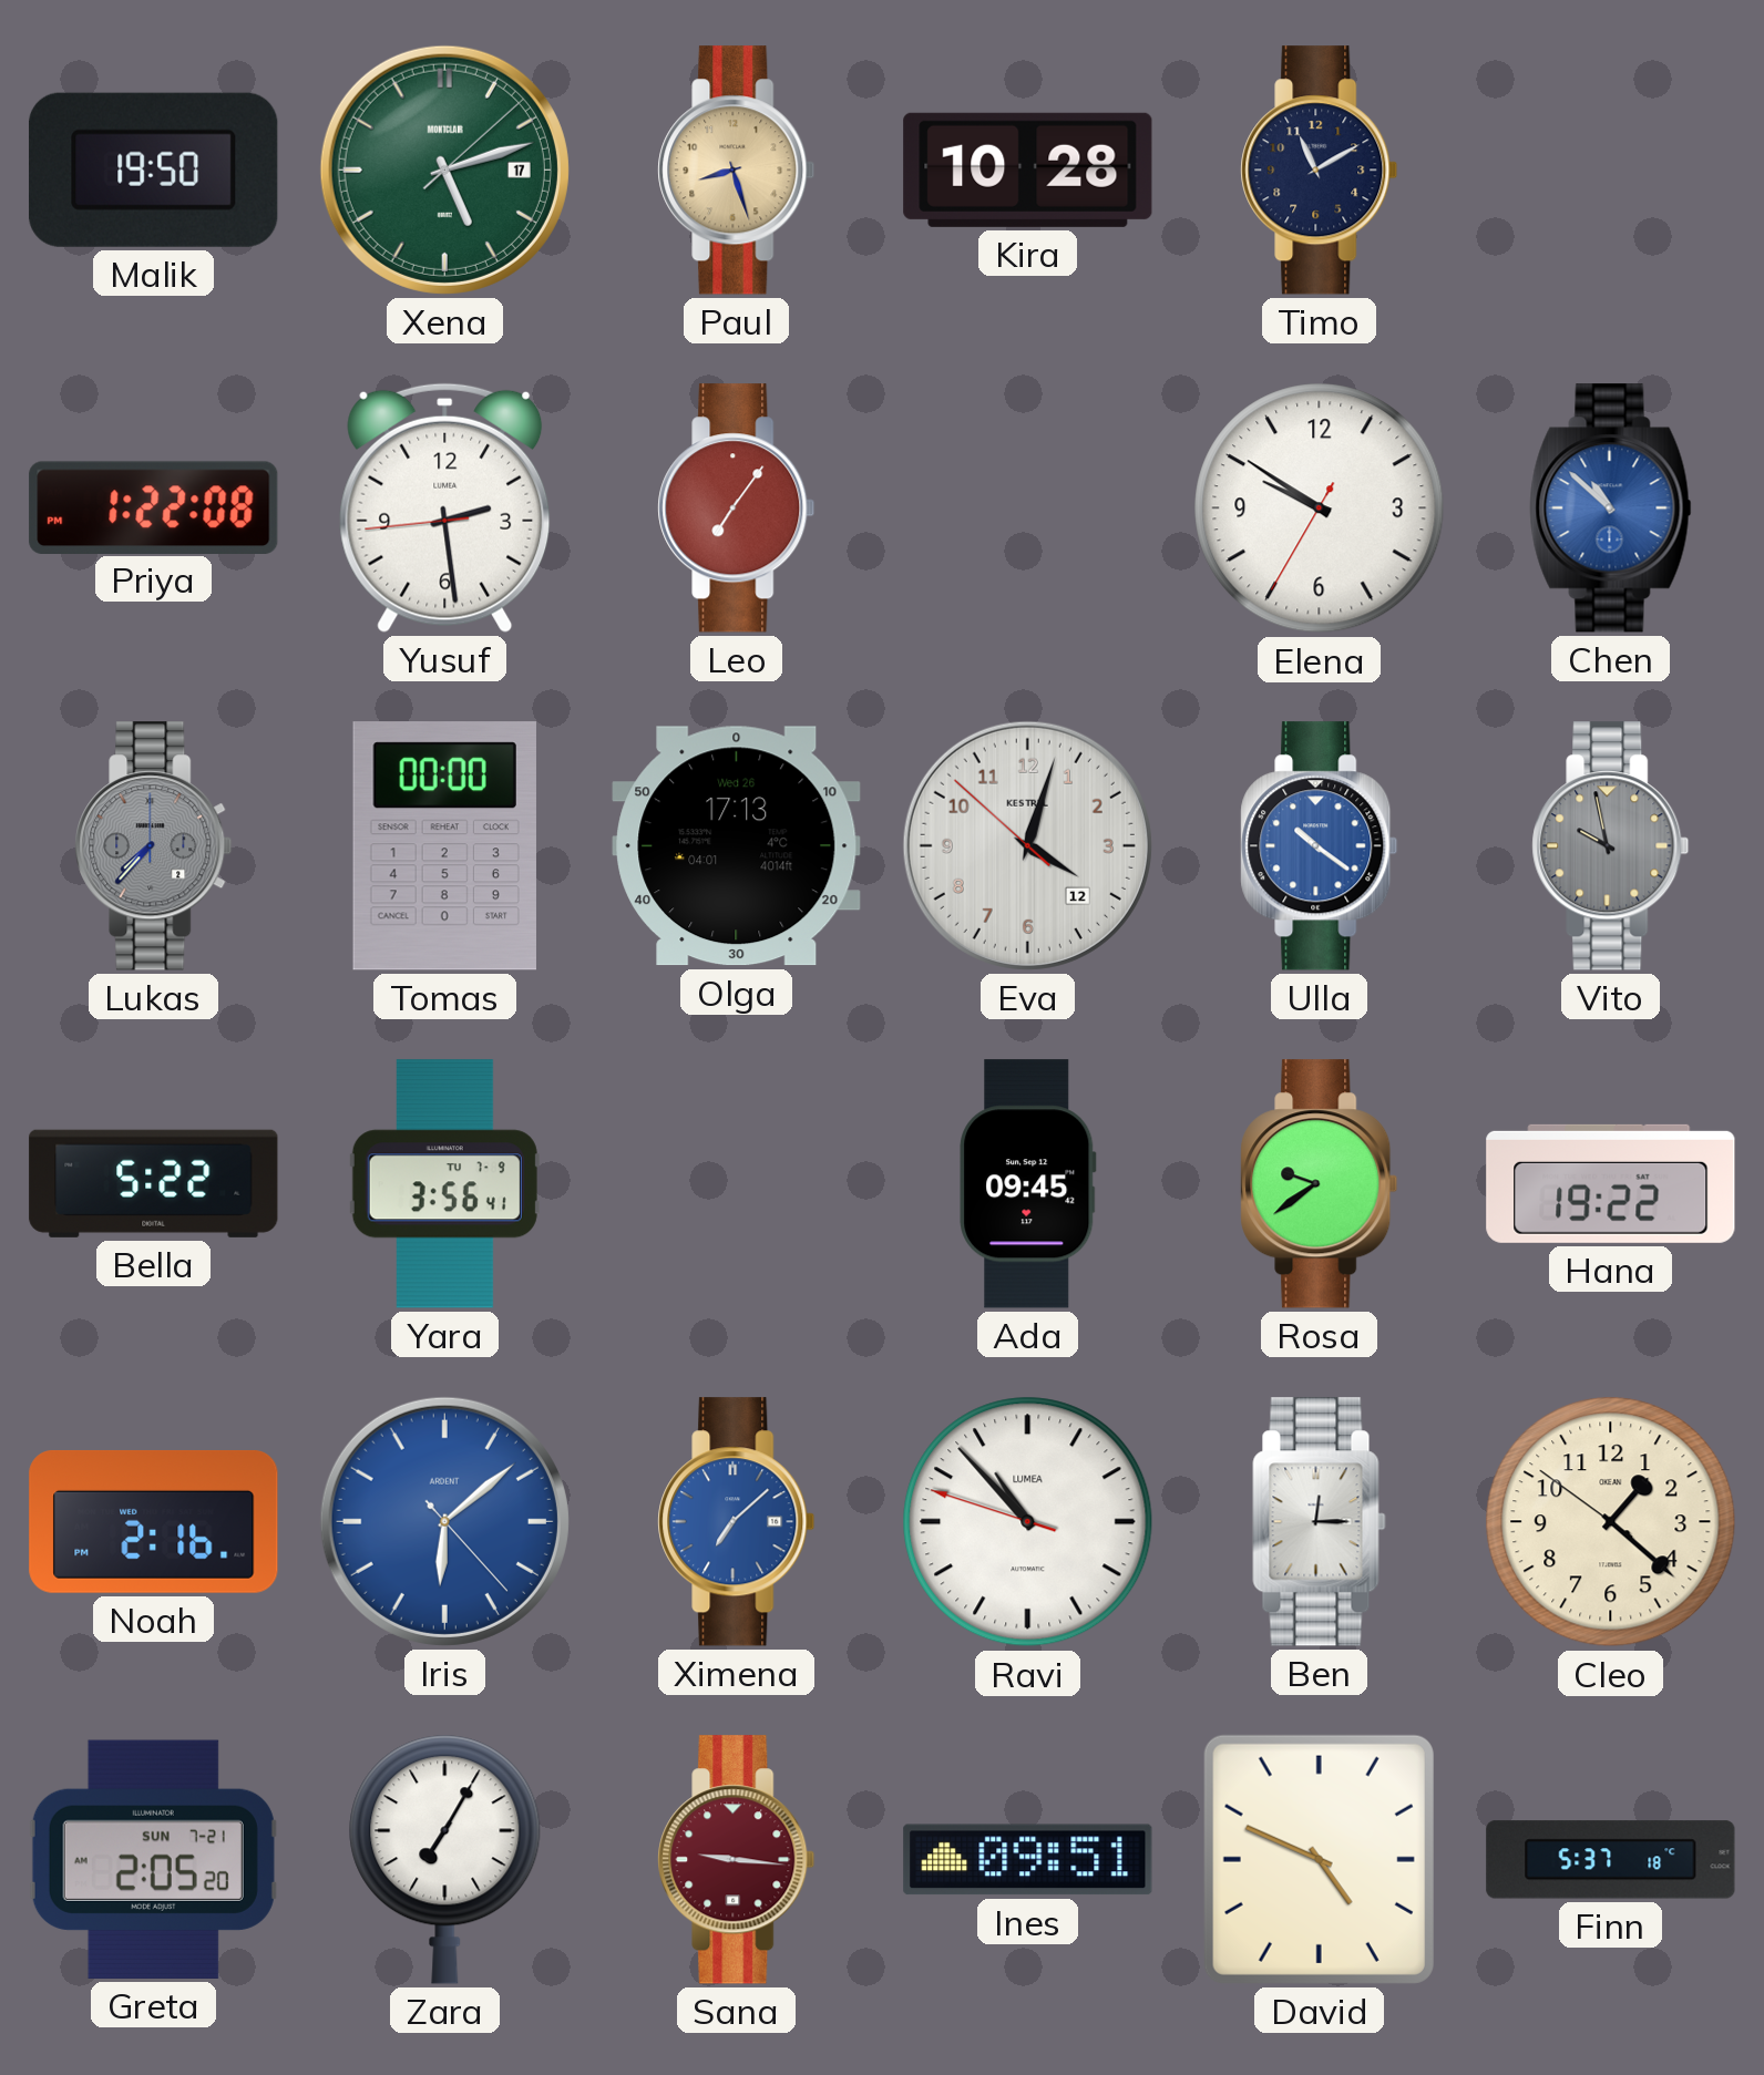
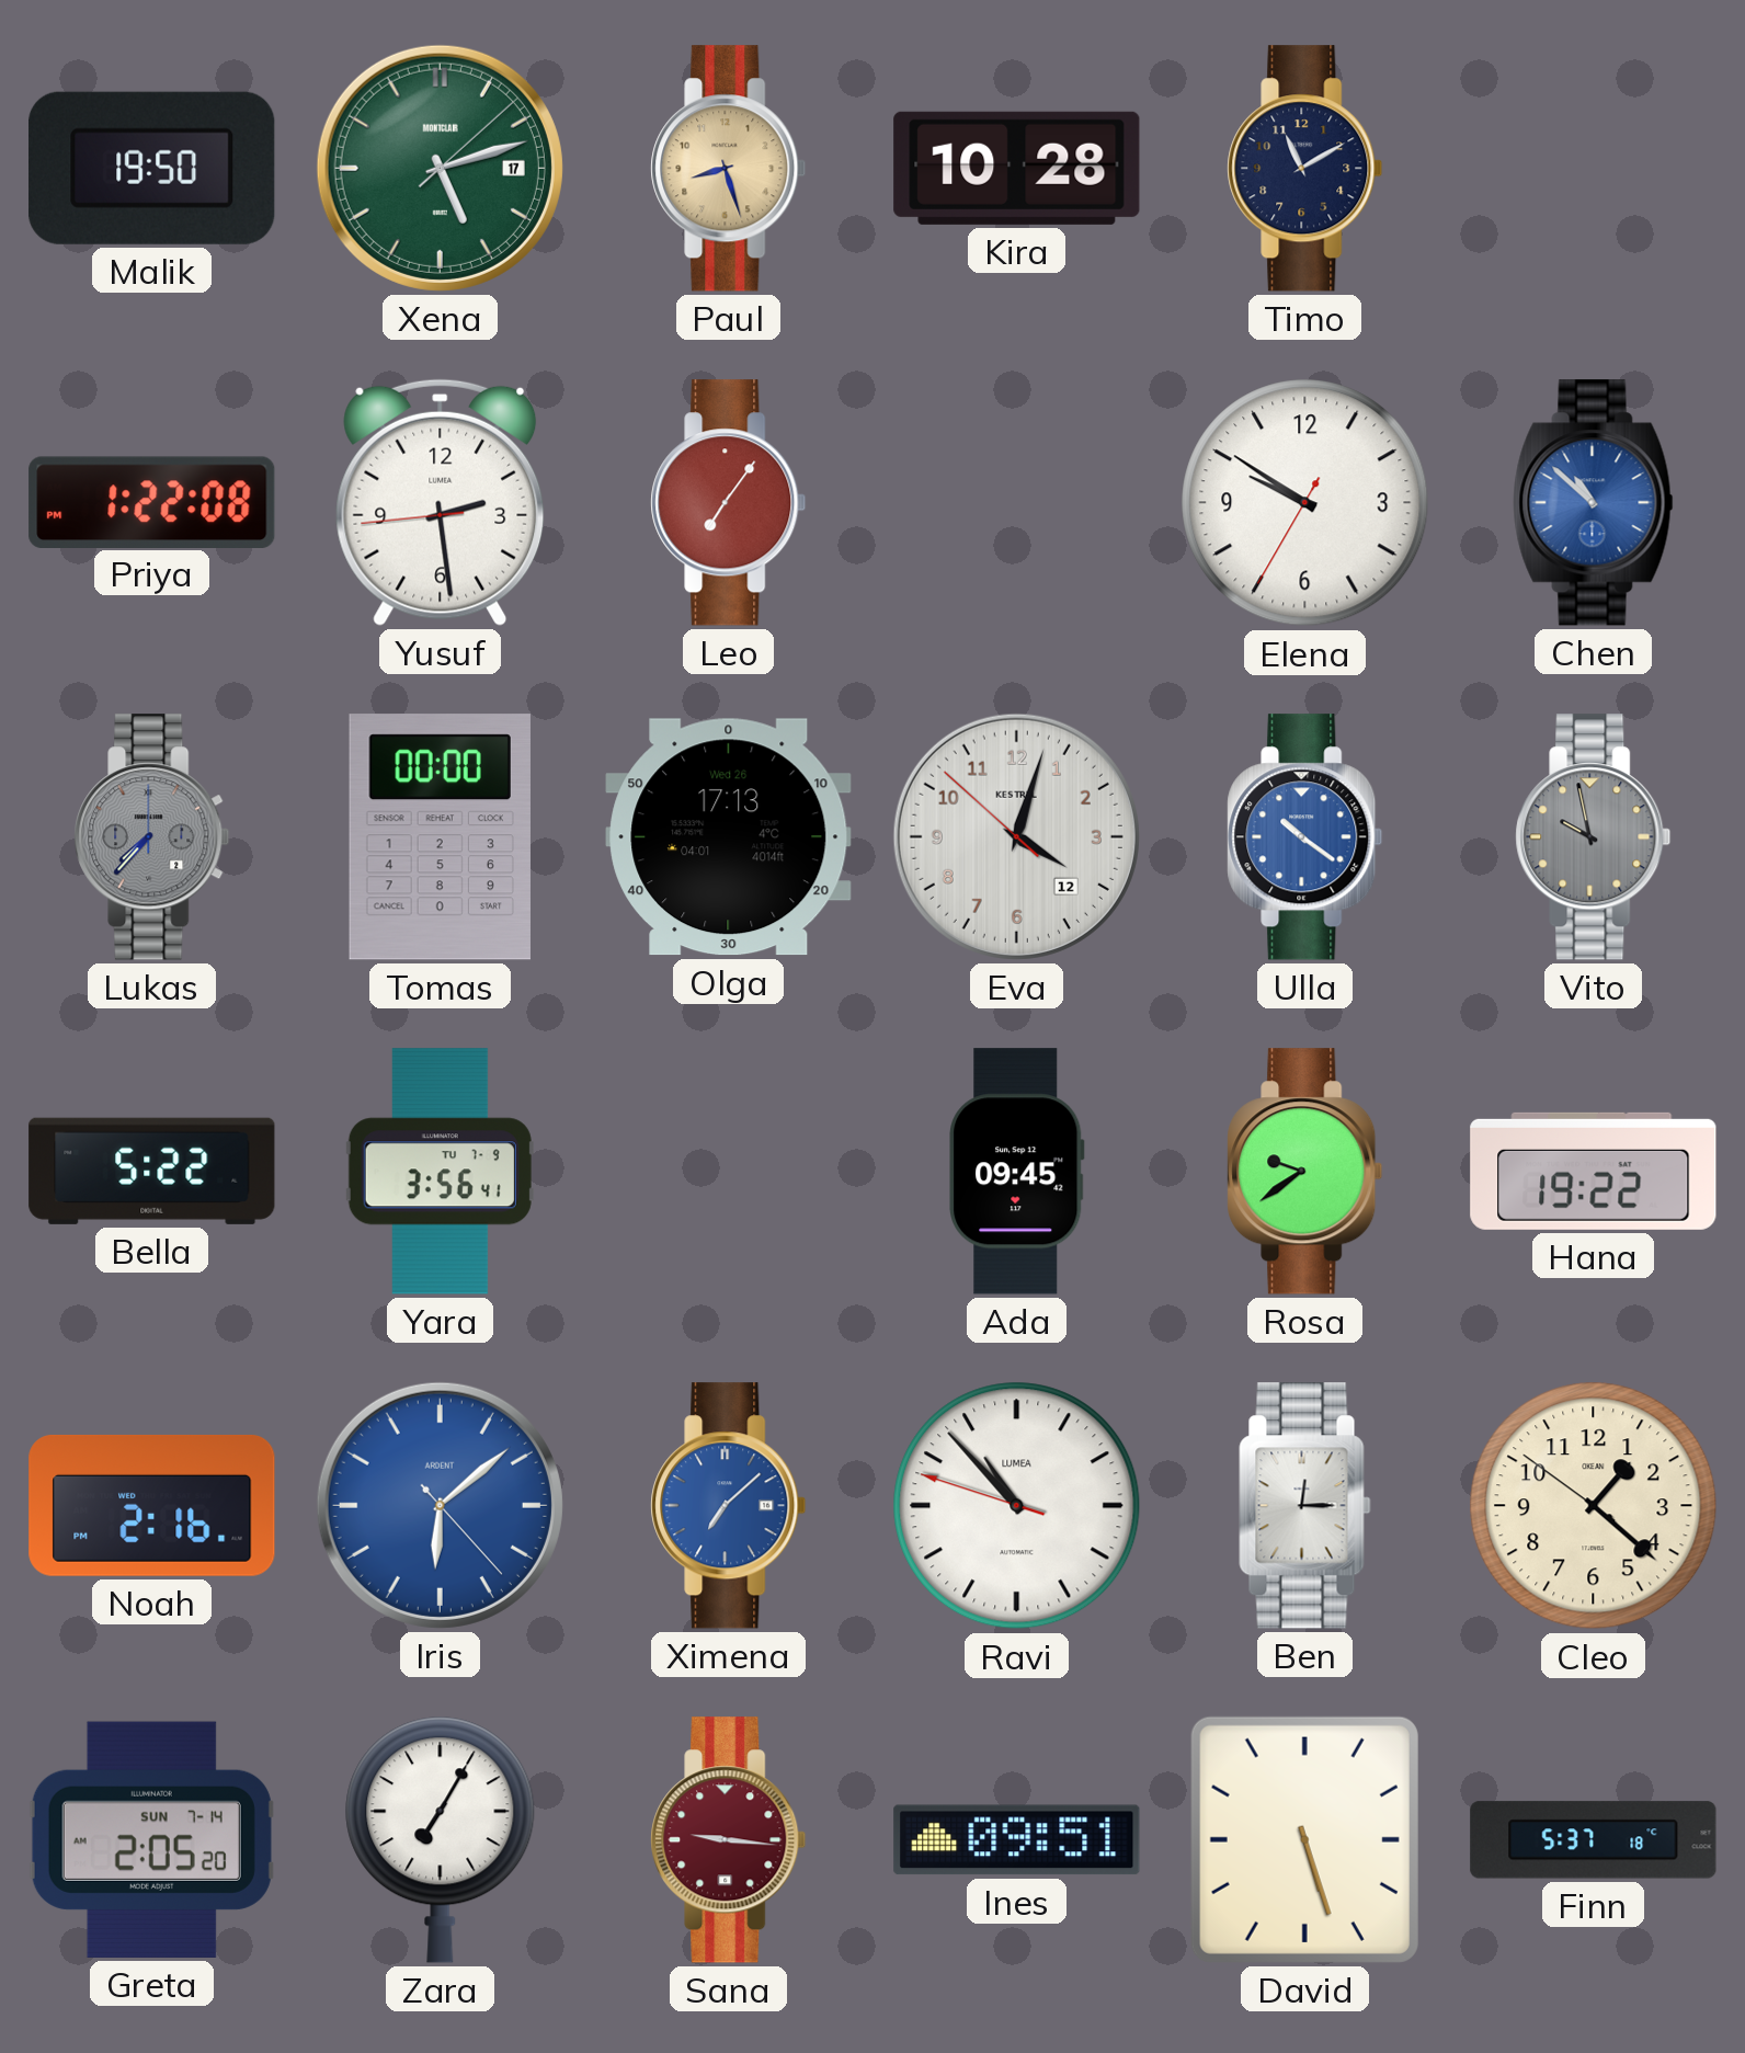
Greta date: SUN 7-21 -> SUN 7-14 (151, 1839)
David: 4:49 -> 5:27 (1304, 1839)
